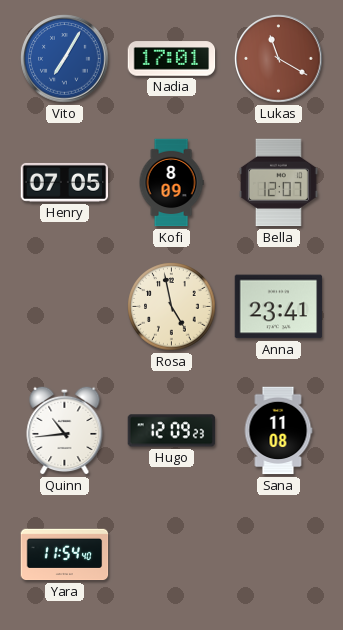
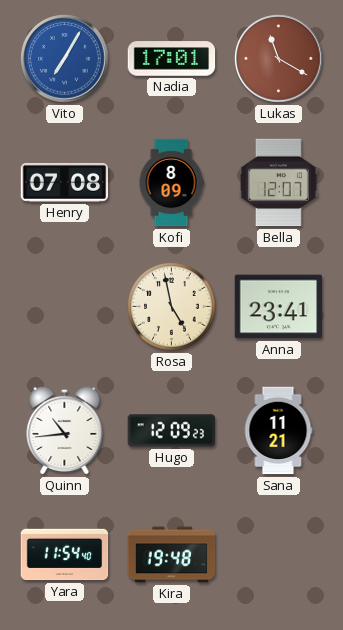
Henry: 07:05 -> 07:08 (65, 182)
Sana: 11:08 -> 11:21 (278, 431)
Kira: none -> 19:48 (172, 555)
